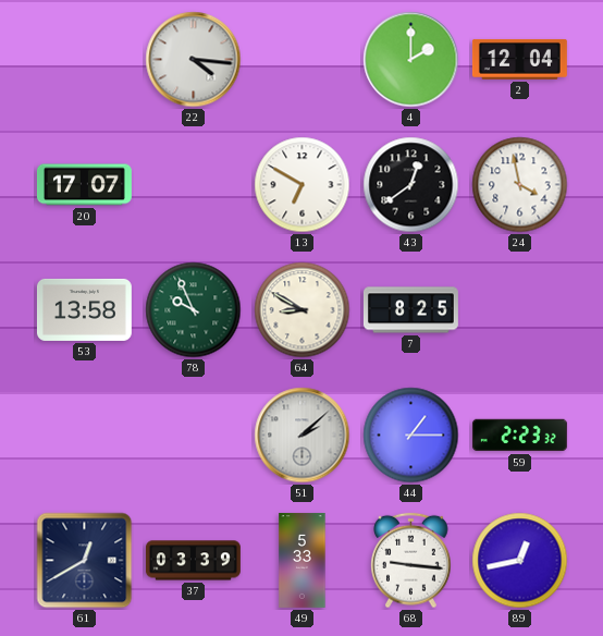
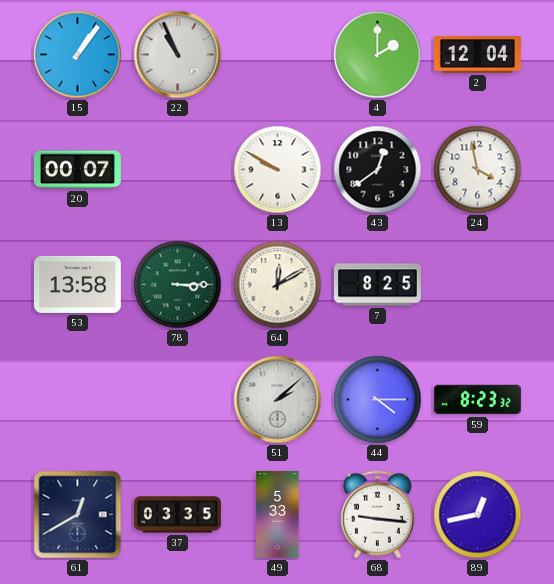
15: none -> 1:06 (78, 55)
22: 4:16 -> 10:56 (178, 55)
20: 17:07 -> 00:07 (77, 170)
13: 6:50 -> 9:50 (278, 170)
78: 9:56 -> 3:15 (178, 285)
64: 8:50 -> 12:10 (278, 285)
44: 1:15 -> 4:15 (378, 400)
59: 2:23 -> 8:23 (477, 400)
37: 03:39 -> 03:35 (177, 515)
